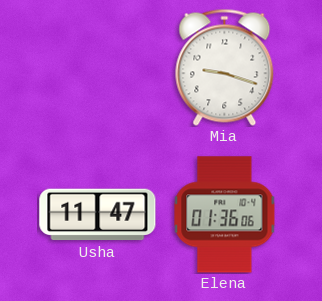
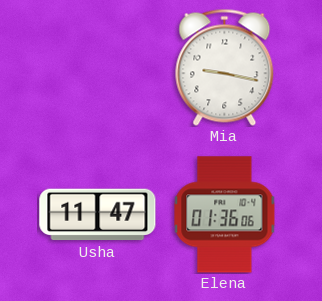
Mia: 9:18 -> 9:17 (225, 67)
